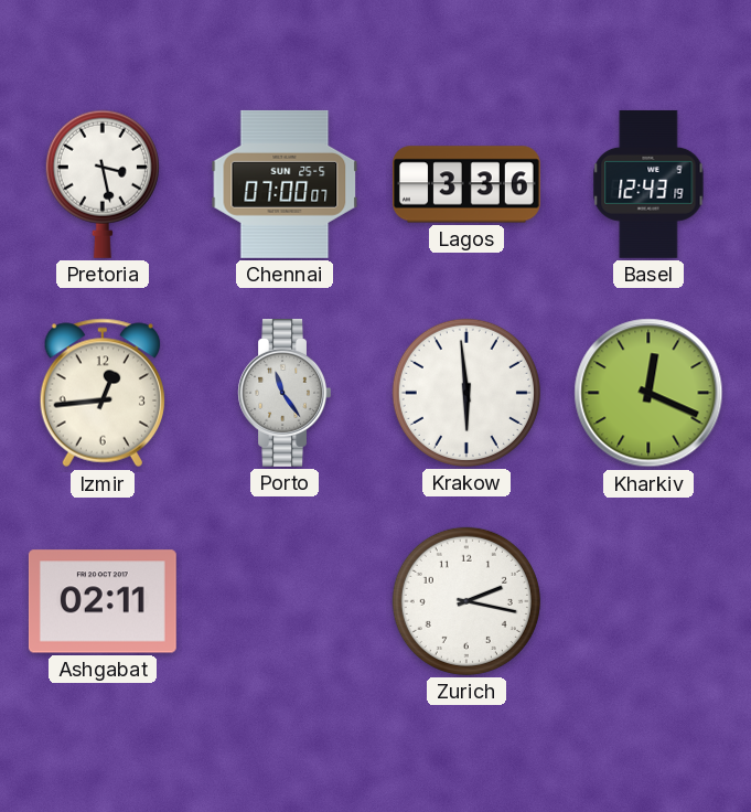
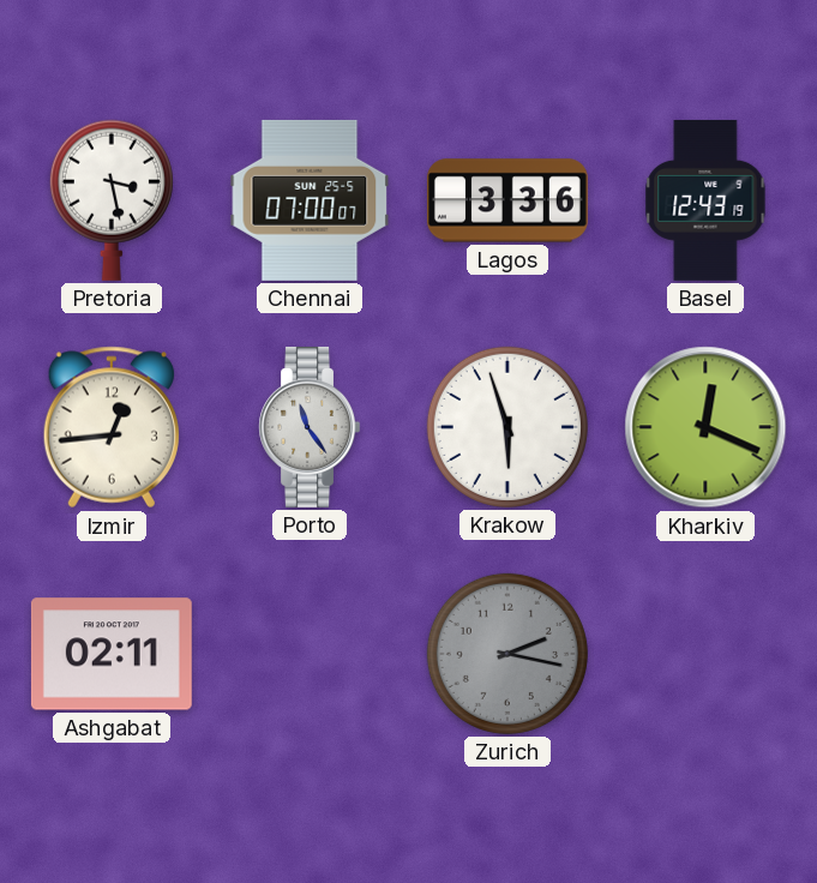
Krakow: 5:59 -> 5:57 (507, 427)
Zurich dial: white -> grey (507, 654)
